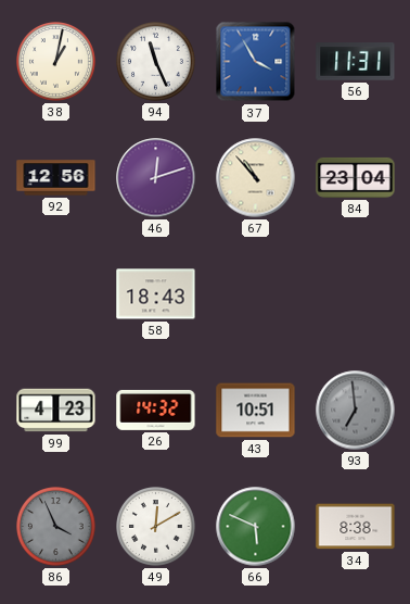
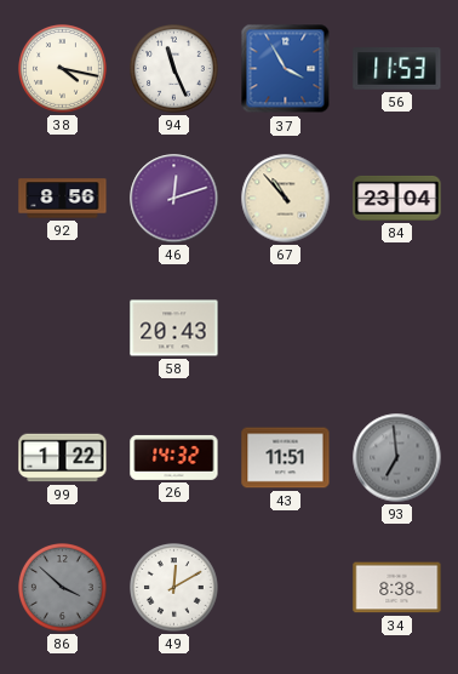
38: 1:02 -> 4:17 (63, 69)
56: 11:31 -> 11:53 (397, 69)
92: 12:56 -> 8:56 (63, 199)
58: 18:43 -> 20:43 (174, 329)
99: 4:23 -> 1:22 (63, 458)
43: 10:51 -> 11:51 (286, 458)
86: 3:56 -> 3:52 (63, 588)
66: 5:49 -> none (256, 527)
